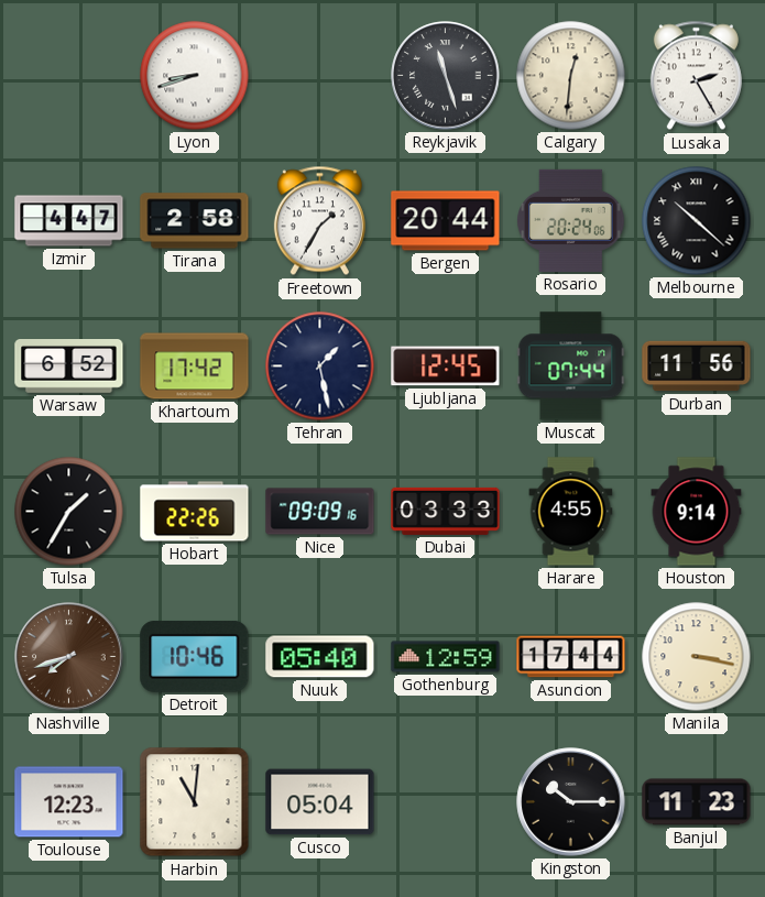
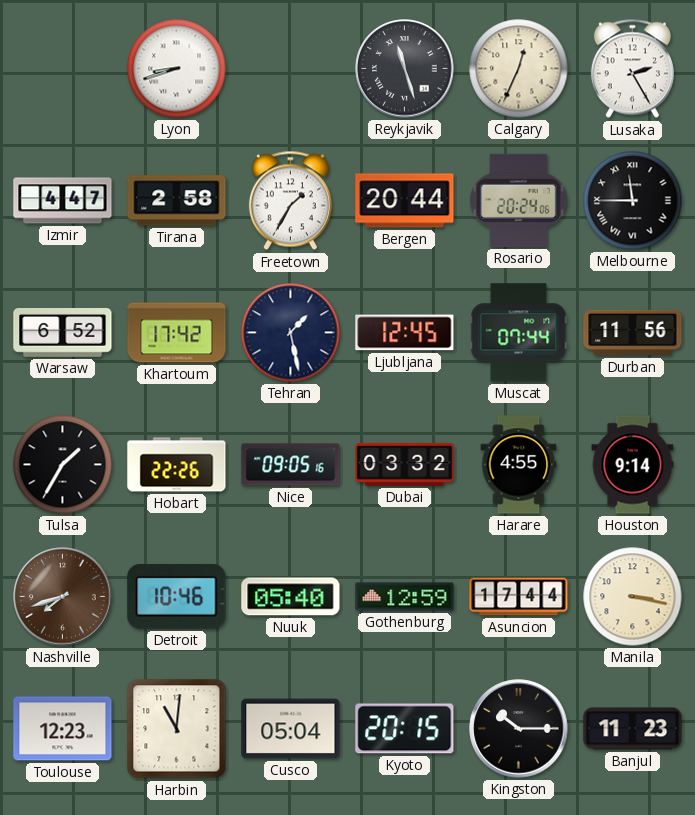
Calgary: 12:31 -> 12:34 (519, 69)
Melbourne: 10:22 -> 11:45 (633, 201)
Nice: 09:09 -> 09:05 (291, 465)
Dubai: 03:33 -> 03:32 (405, 464)
Kyoto: none -> 20:15 (405, 729)
